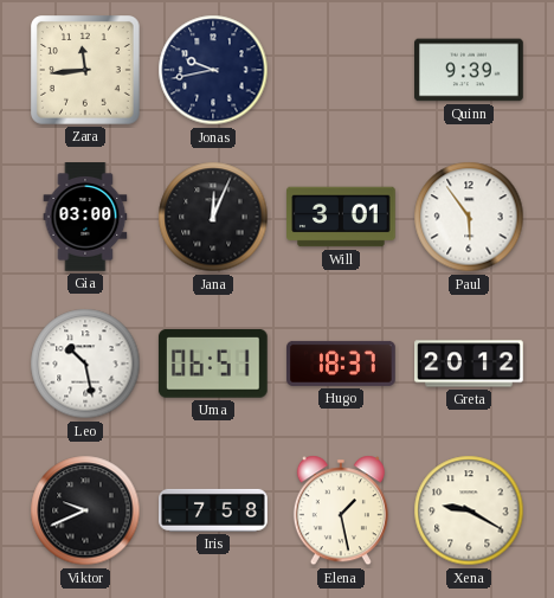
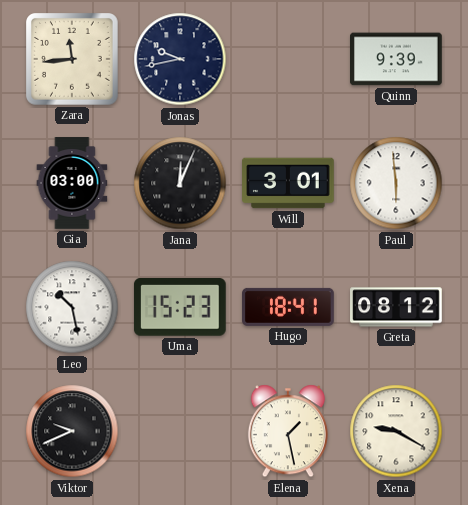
Paul: 5:54 -> 5:59 (396, 183)
Uma: 06:51 -> 15:23 (180, 307)
Hugo: 18:37 -> 18:41 (288, 307)
Greta: 20:12 -> 08:12 (396, 307)
Iris: 7:58 -> none (213, 510)
